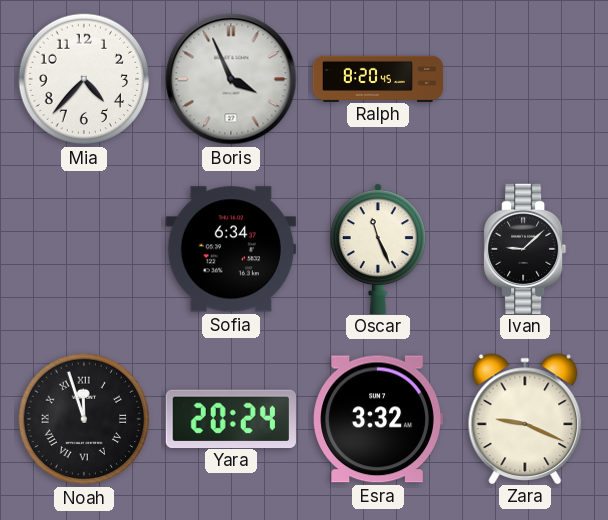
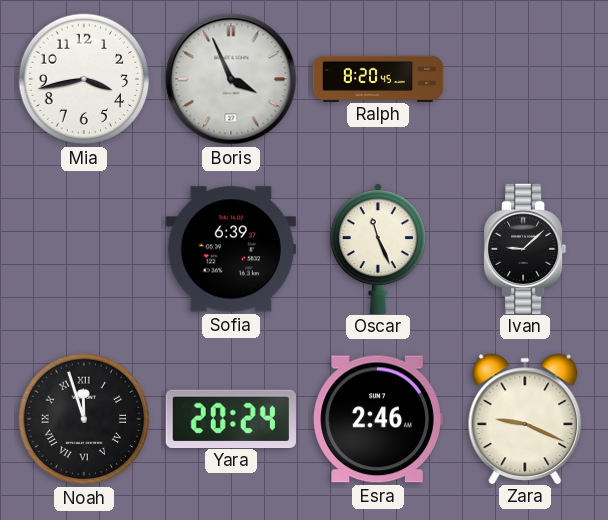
Mia: 4:37 -> 3:43 (84, 79)
Sofia: 6:34 -> 6:39 (231, 249)
Esra: 3:32 -> 2:46 (378, 419)
